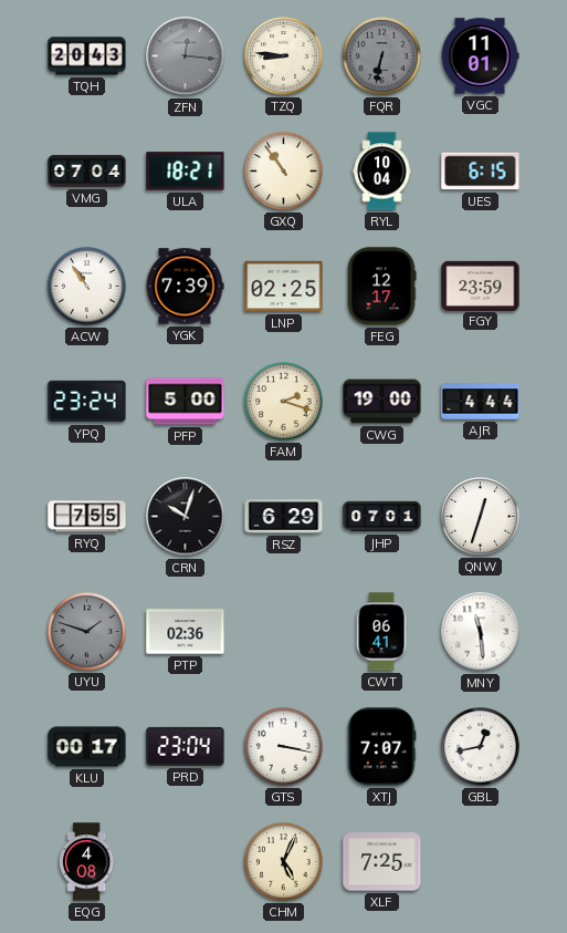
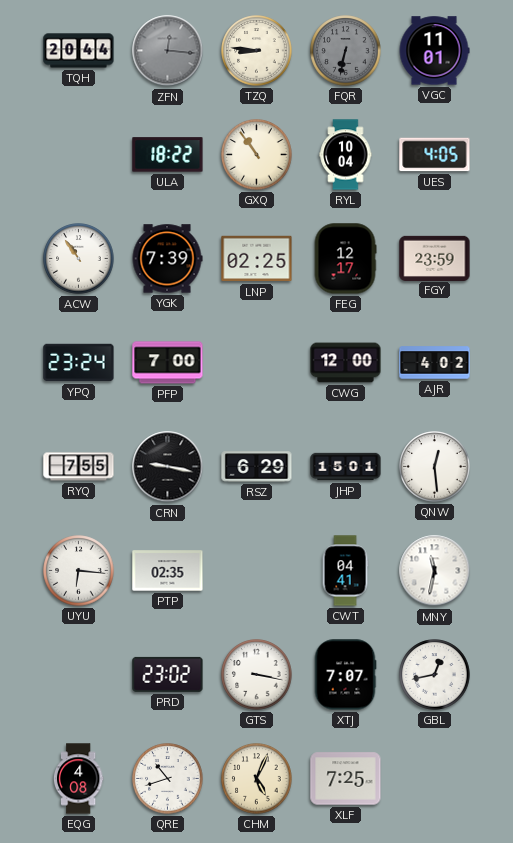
TQH: 20:43 -> 20:44 (79, 51)
VMG: 07:04 -> none (87, 172)
ULA: 18:21 -> 18:22 (168, 155)
UES: 6:15 -> 4:05 (435, 155)
PFP: 5:00 -> 7:00 (168, 363)
FAM: 2:18 -> none (284, 402)
CWG: 19:00 -> 12:00 (346, 363)
AJR: 4:44 -> 4:02 (435, 363)
CRN: 10:03 -> 9:17 (168, 467)
JHP: 07:01 -> 15:01 (346, 467)
QNW: 12:33 -> 12:29 (435, 467)
UYU: 1:48 -> 6:16 (79, 571)
UYU dial: grey -> white (79, 571)
PTP: 02:36 -> 02:35 (168, 571)
CWT: 06:41 -> 04:41 (345, 571)
MNY: 11:29 -> 11:32 (435, 571)
KLU: 00:17 -> none (87, 747)
PRD: 23:04 -> 23:02 (168, 674)
QRE: none -> 10:42 (168, 779)
